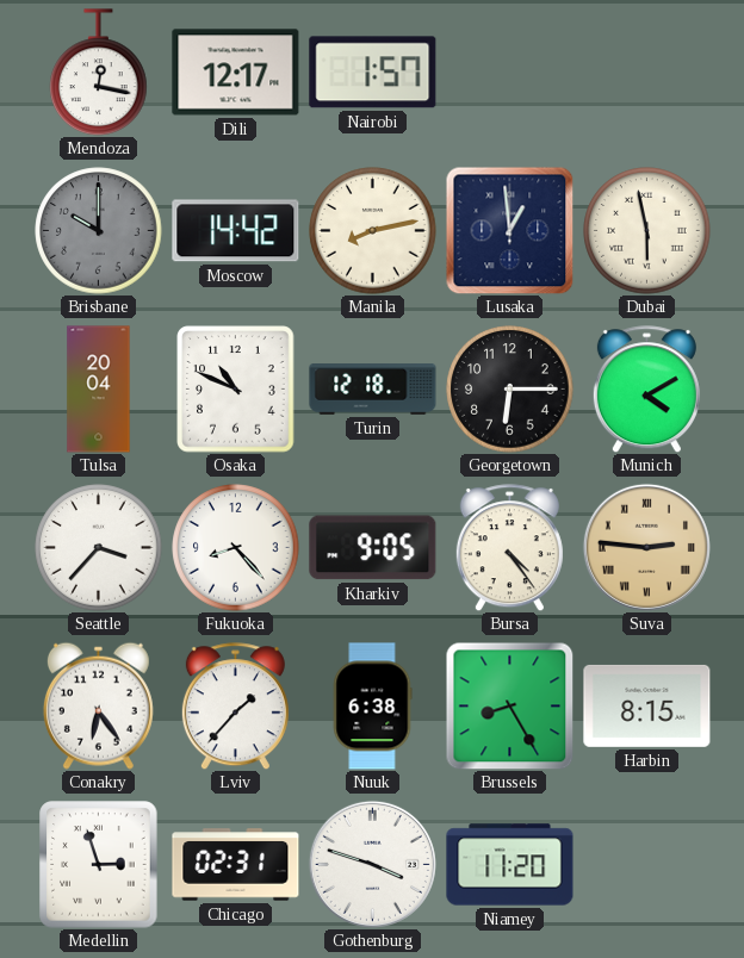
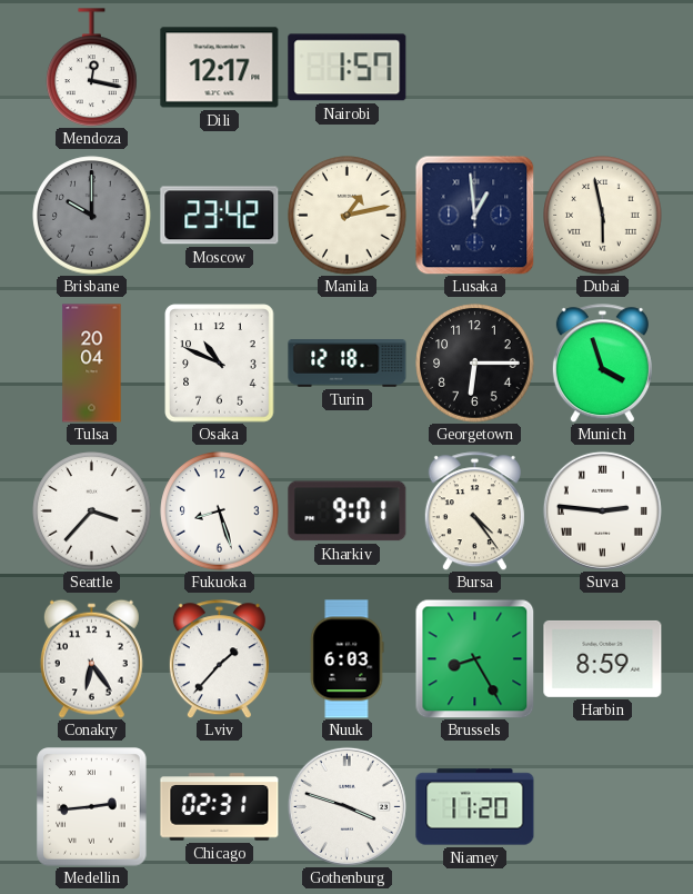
Moscow: 14:42 -> 23:42 (220, 216)
Manila: 8:13 -> 1:13 (348, 216)
Munich: 4:10 -> 3:57 (602, 364)
Fukuoka: 8:23 -> 8:27 (220, 511)
Kharkiv: 9:05 -> 9:01 (348, 511)
Suva dial: champagne -> white (602, 510)
Nuuk: 6:38 -> 6:03 (346, 659)
Harbin: 8:15 -> 8:59 (603, 658)
Medellin: 2:57 -> 2:44 (92, 807)
